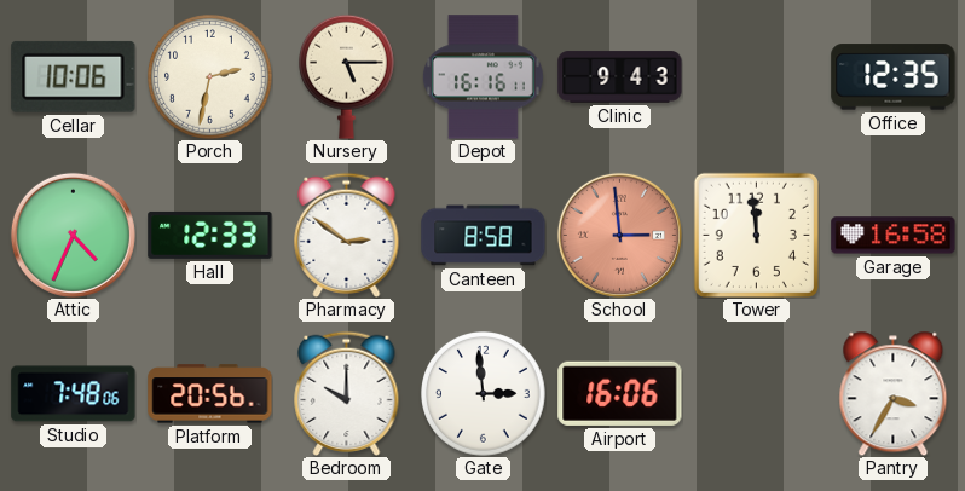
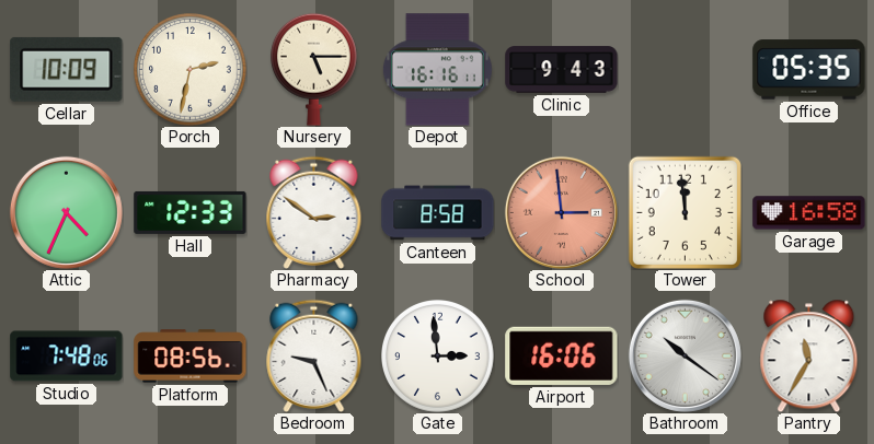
Cellar: 10:06 -> 10:09 (67, 69)
Office: 12:35 -> 05:35 (809, 70)
Platform: 20:56 -> 08:56 (191, 357)
Bedroom: 10:00 -> 9:26 (314, 355)
Bathroom: none -> 10:21 (685, 355)
Pantry: 3:35 -> 11:35 (809, 355)
